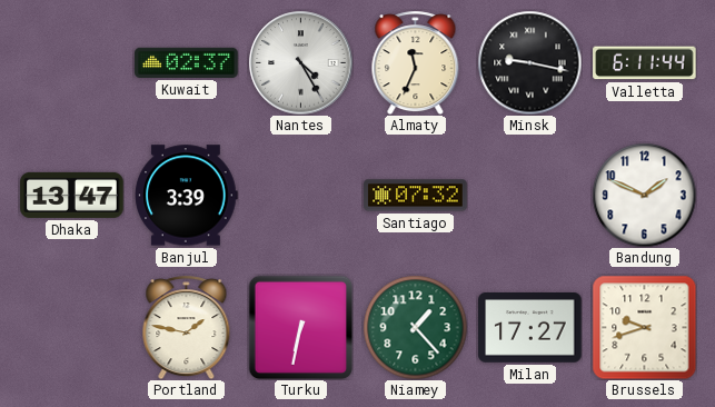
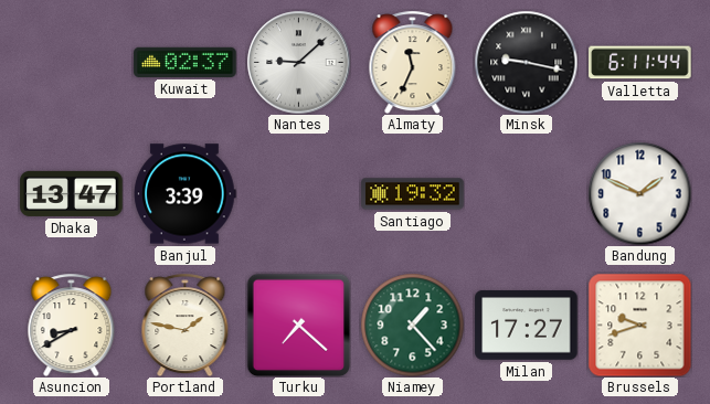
Nantes: 4:25 -> 9:08 (298, 62)
Santiago: 07:32 -> 19:32 (413, 194)
Asuncion: none -> 8:40 (72, 325)
Turku: 6:32 -> 7:22 (298, 325)
